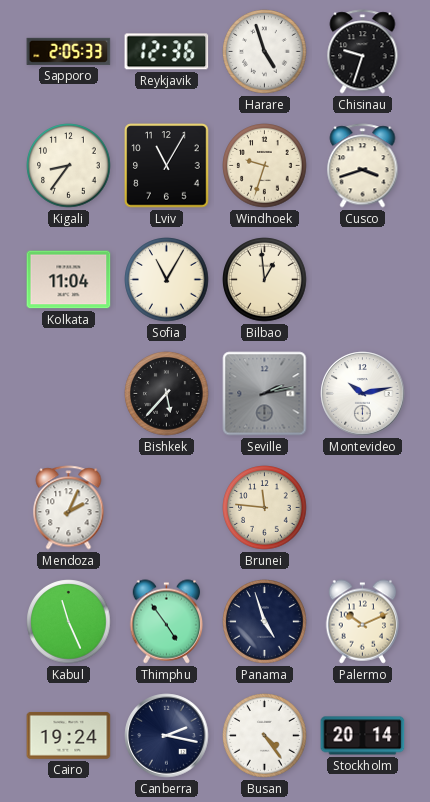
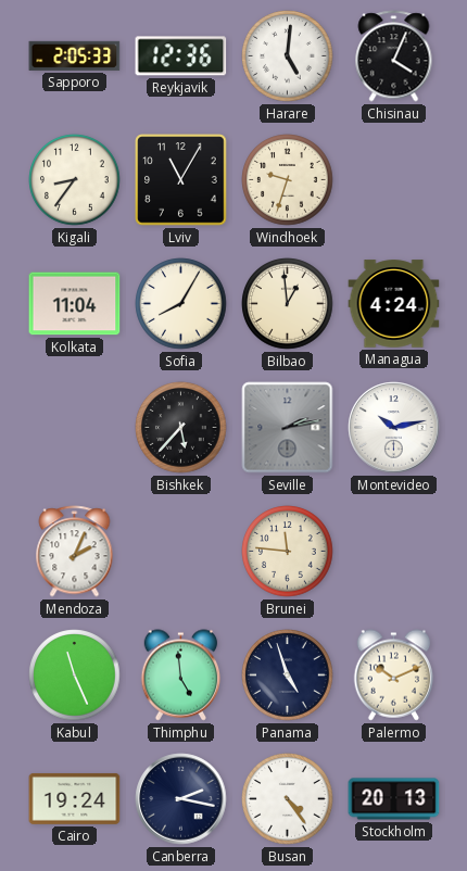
Harare: 4:57 -> 5:01 (288, 56)
Chisinau: 9:33 -> 4:04 (394, 56)
Cusco: 3:42 -> none (363, 166)
Sofia: 11:05 -> 8:05 (181, 304)
Managua: none -> 4:24 (394, 304)
Thimphu: 4:54 -> 4:59 (181, 676)
Stockholm: 20:14 -> 20:13 (394, 799)
